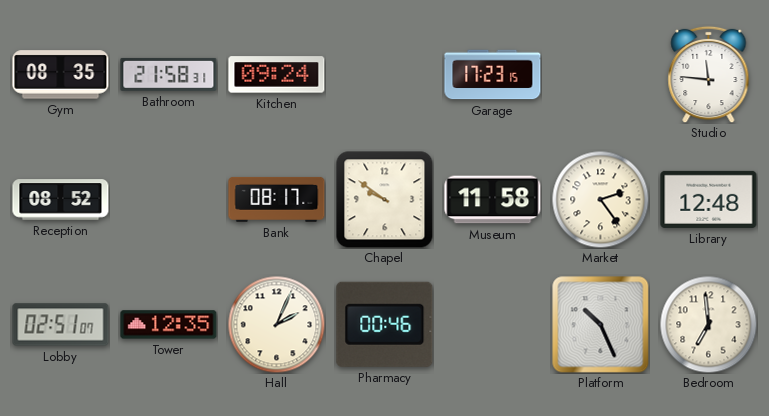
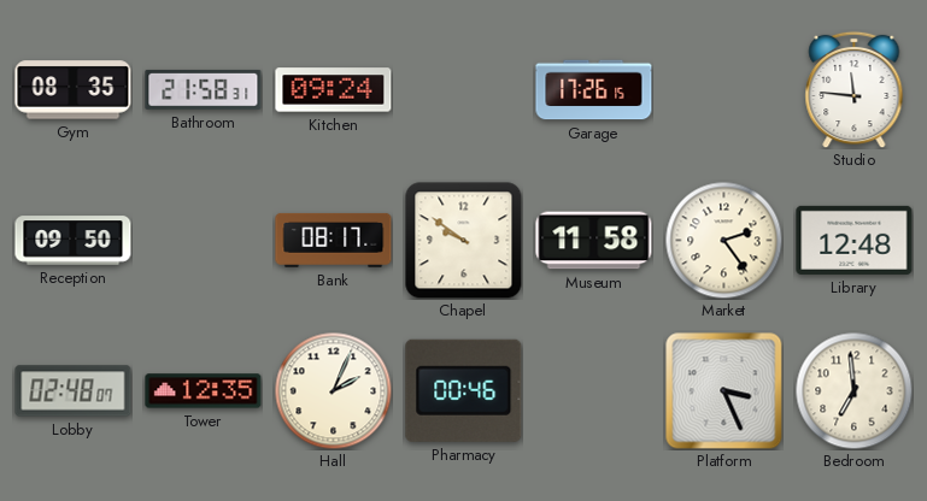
Garage: 17:23 -> 17:26 (594, 90)
Reception: 08:52 -> 09:50 (74, 241)
Lobby: 02:51 -> 02:48 (74, 391)
Platform: 10:26 -> 3:26 (724, 391)
